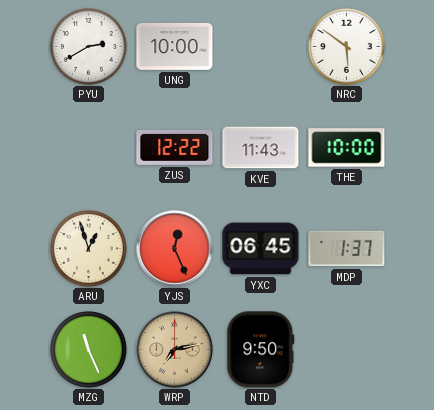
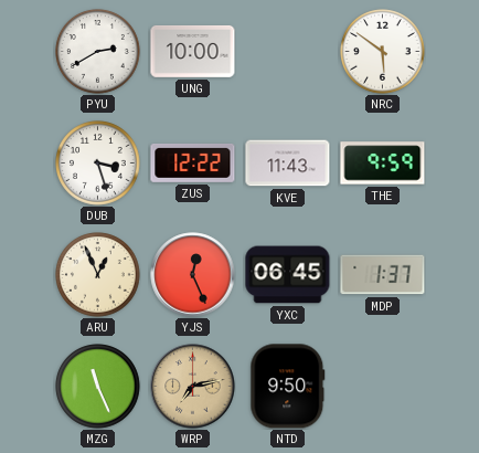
DUB: none -> 3:27 (98, 164)
THE: 10:00 -> 9:59 (383, 164)
ARU: 12:57 -> 12:56 (98, 275)
